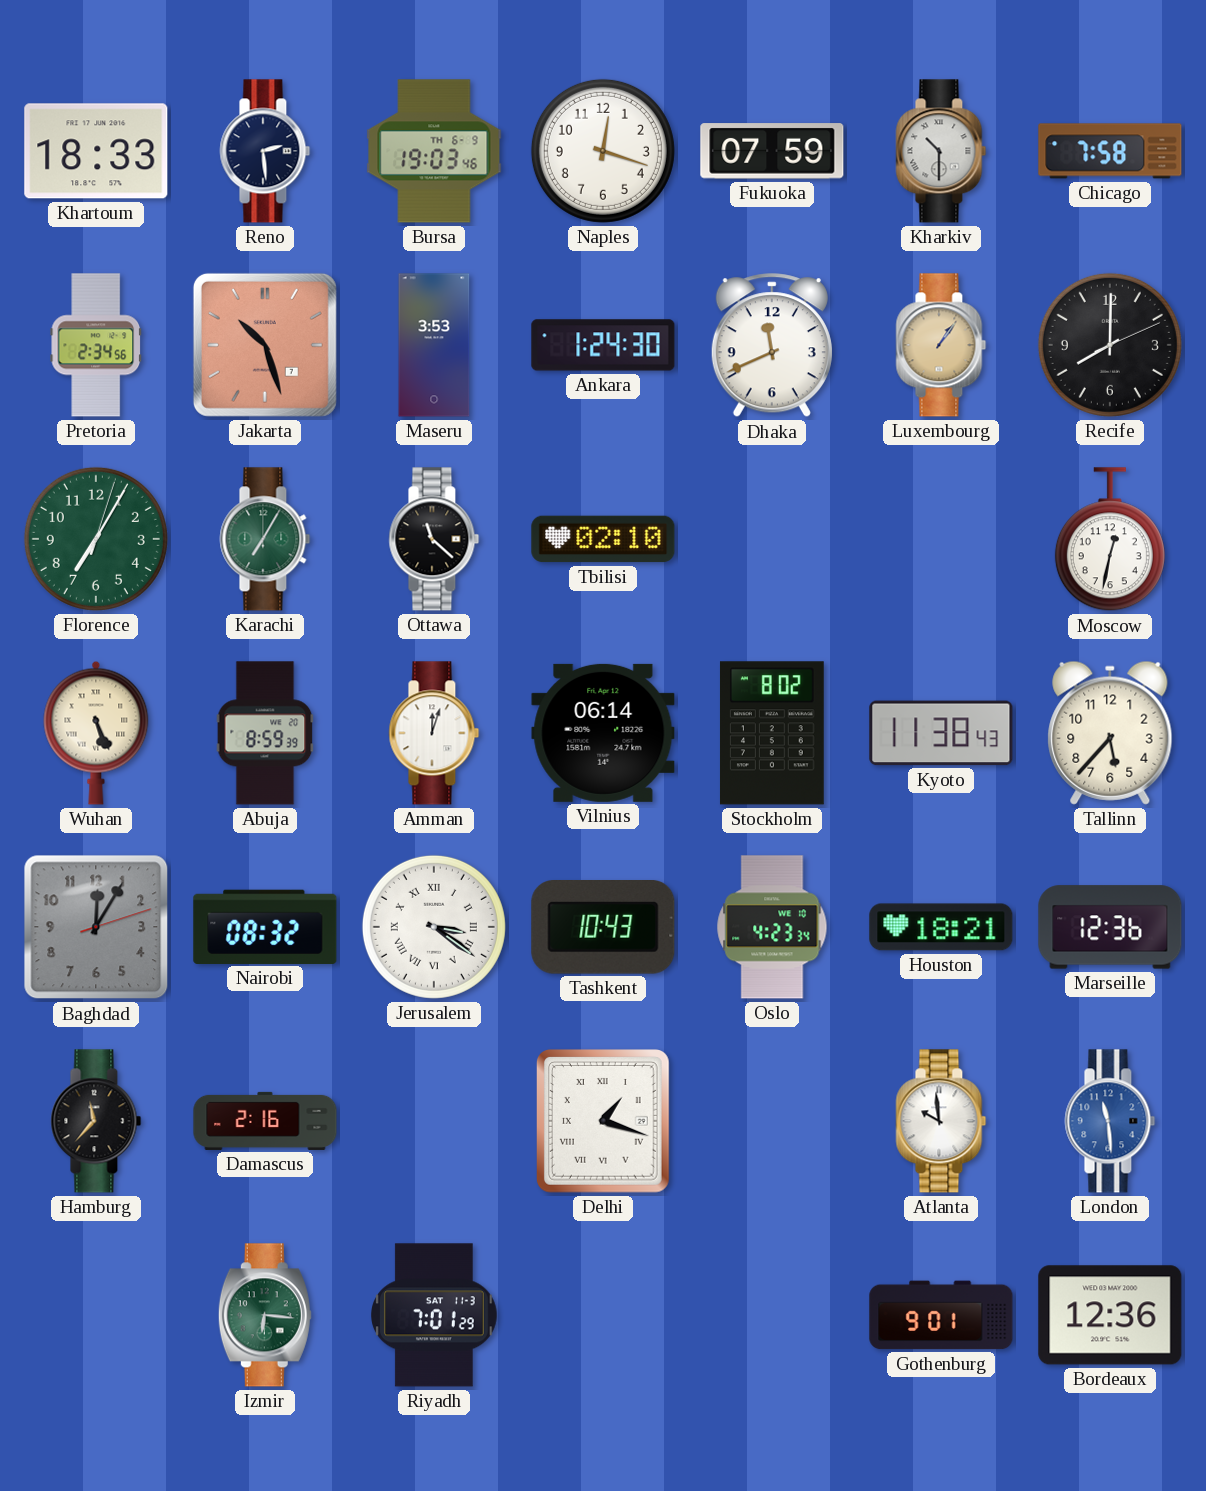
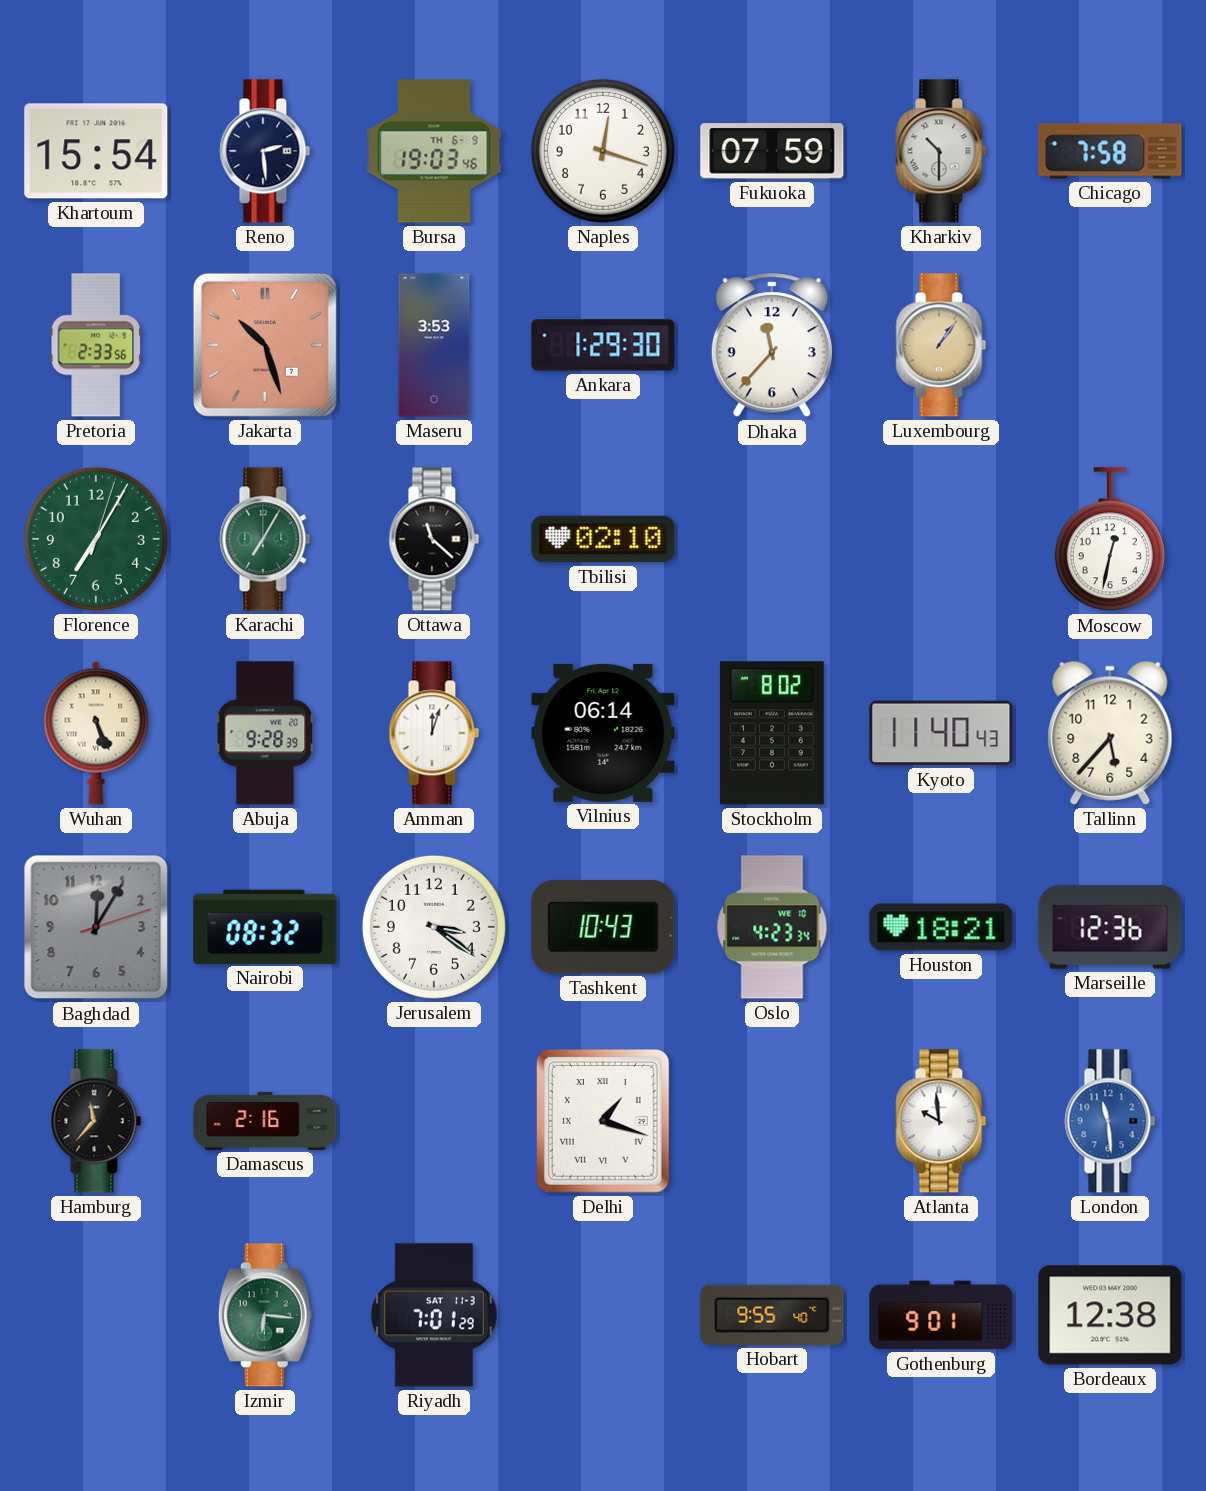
Khartoum: 18:33 -> 15:54 (96, 151)
Pretoria: 2:34 -> 2:33 (96, 345)
Ankara: 1:24 -> 1:29 (603, 345)
Dhaka: 11:41 -> 11:37 (772, 346)
Recife: 8:00 -> none (1110, 345)
Abuja: 8:59 -> 9:28 (265, 733)
Kyoto: 11:38 -> 11:40 (941, 733)
Jerusalem numerals: Roman -> Arabic (434, 927)
Hobart: none -> 9:55 (772, 1315)
Bordeaux: 12:36 -> 12:38 (1110, 1315)
